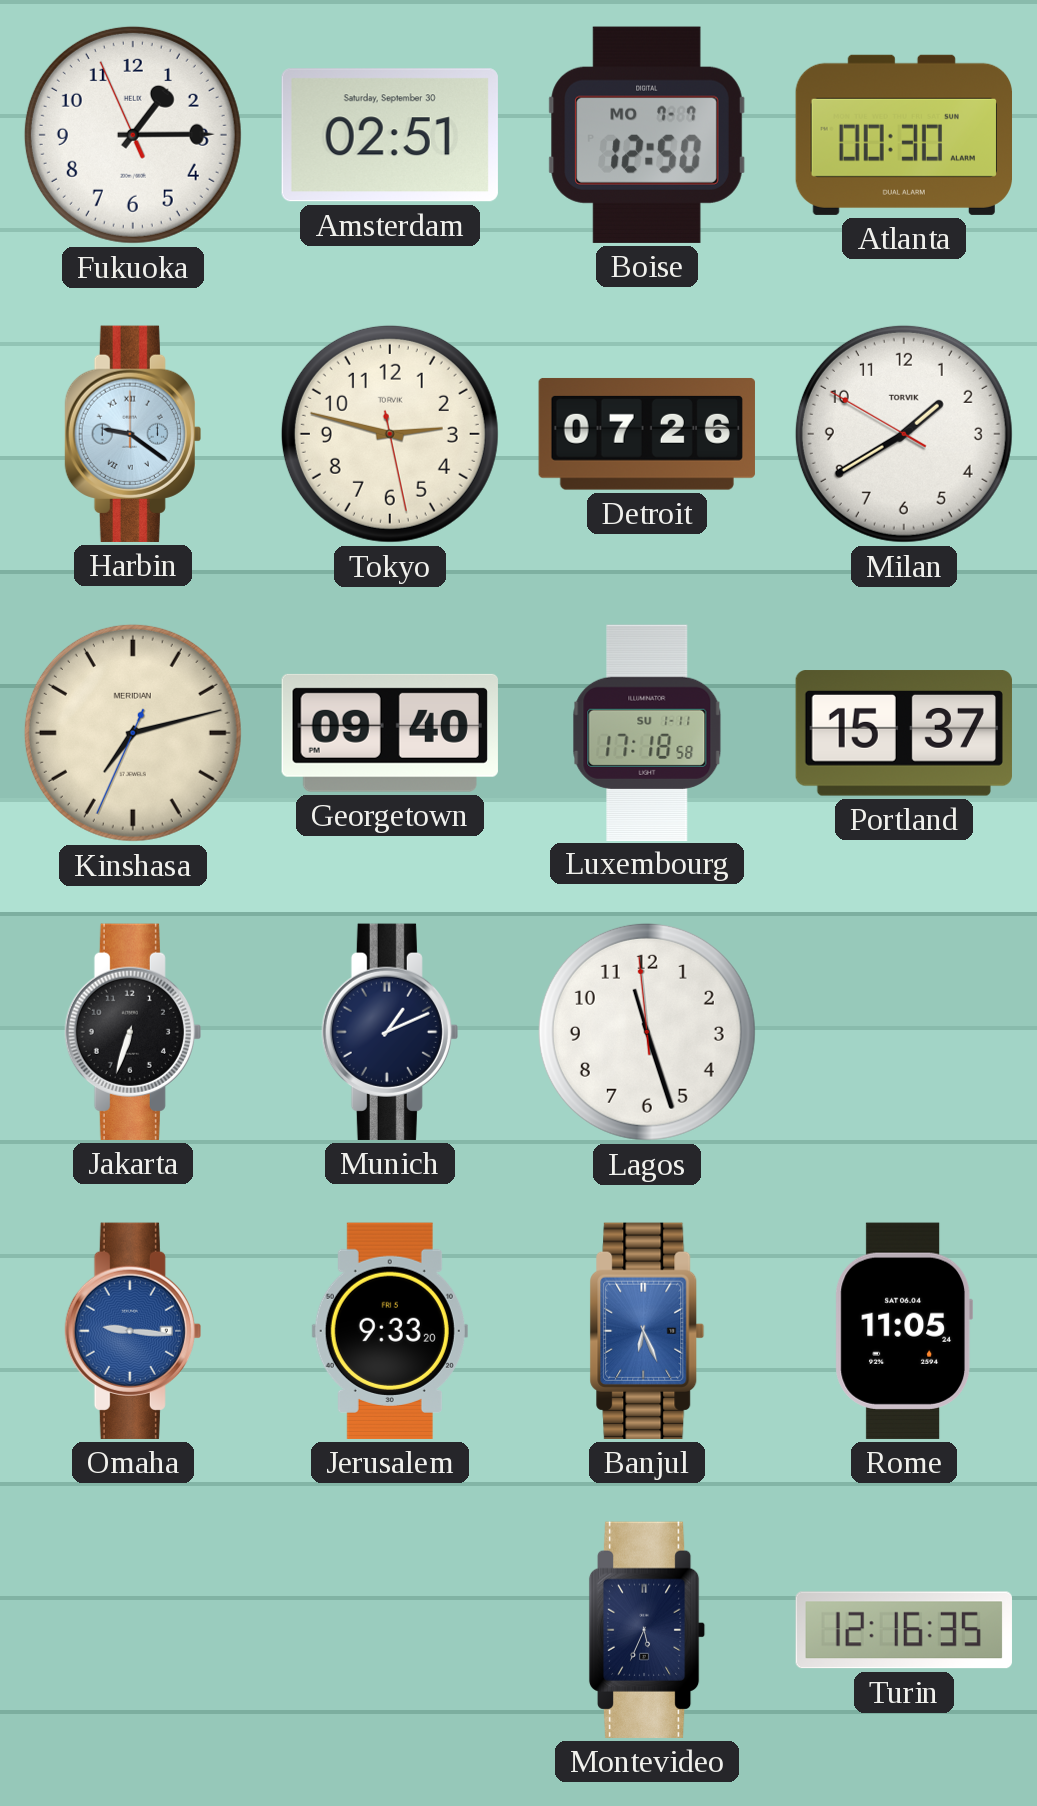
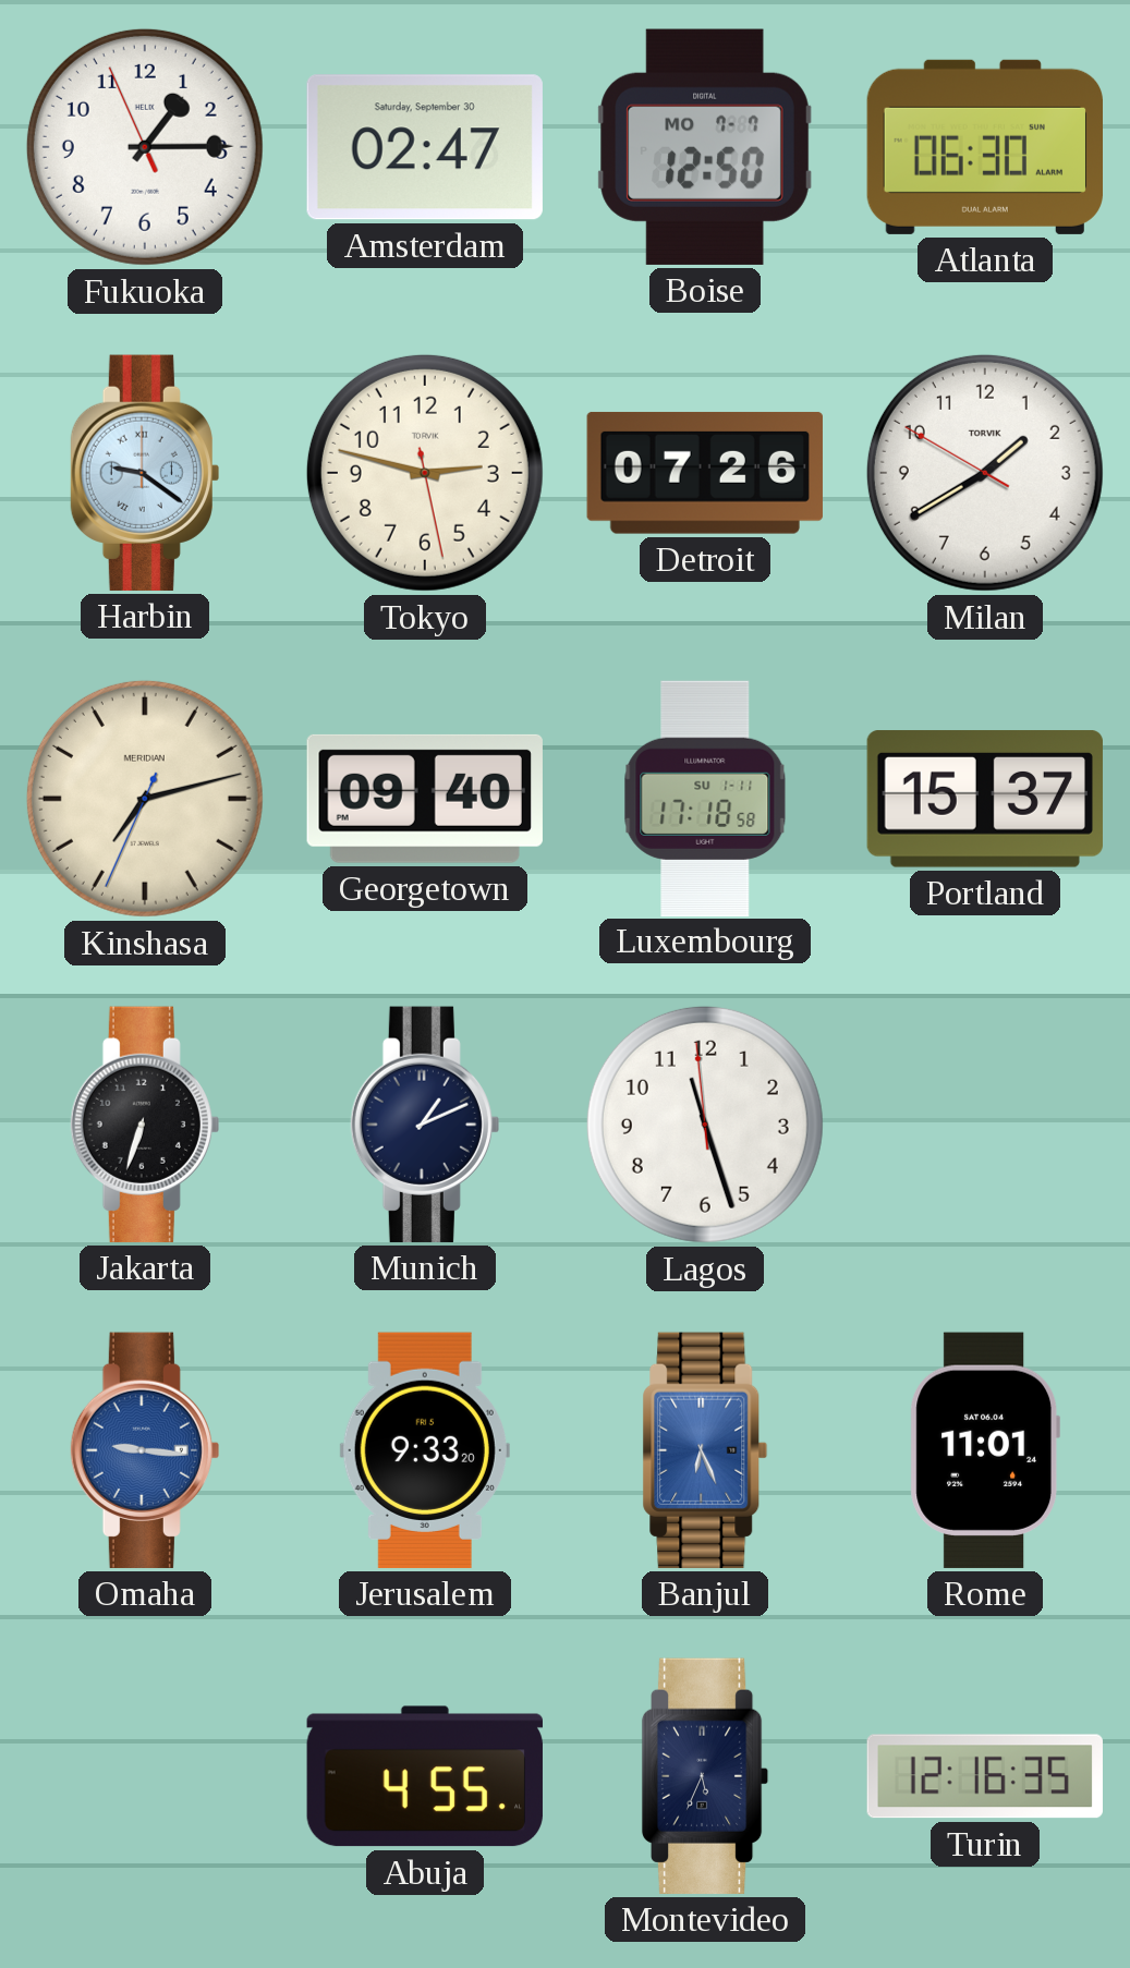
Amsterdam: 02:51 -> 02:47 (425, 147)
Atlanta: 00:30 -> 06:30 (984, 147)
Rome: 11:05 -> 11:01 (984, 1450)
Abuja: none -> 4:55 (425, 1776)
